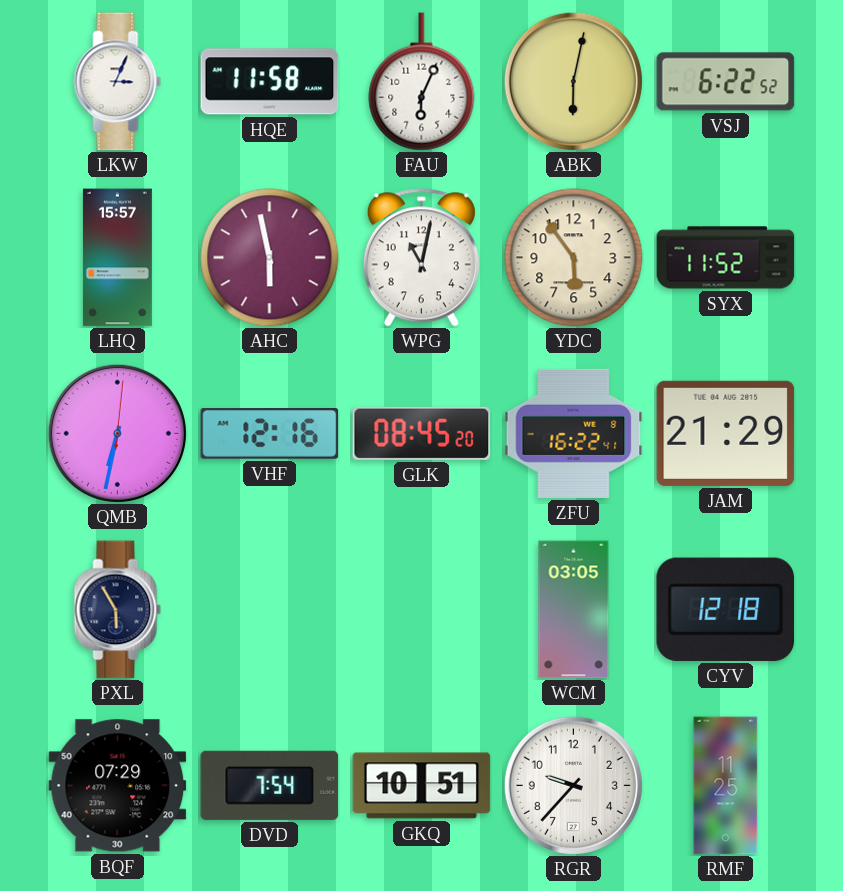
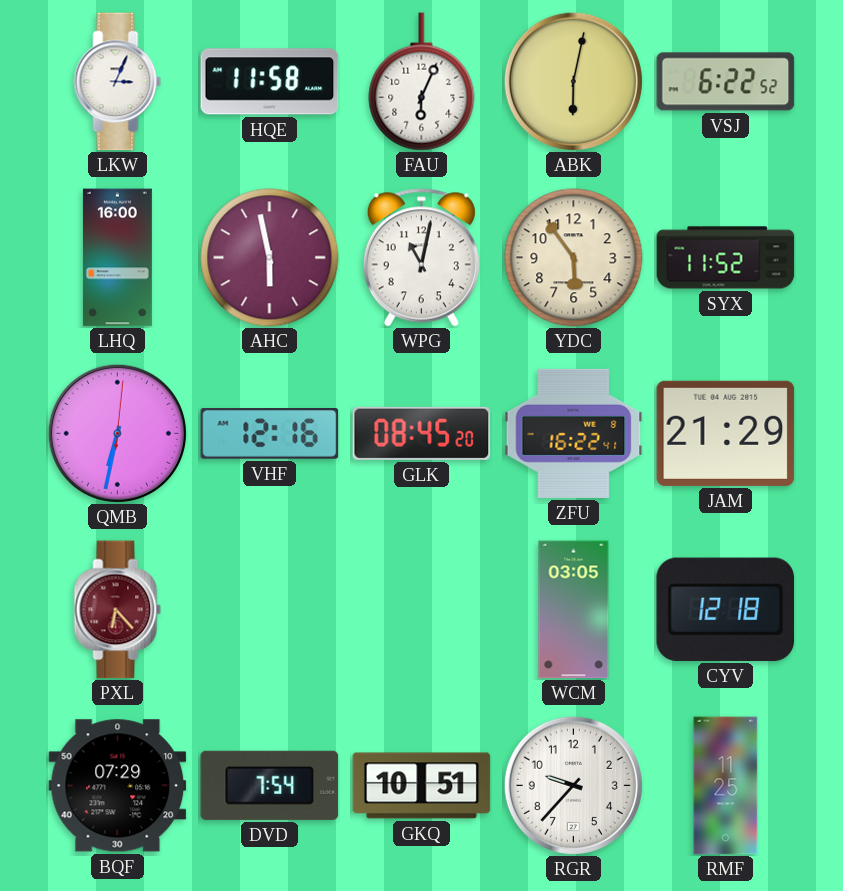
LHQ: 15:57 -> 16:00 (117, 258)
PXL: 5:55 -> 6:23 (118, 610)
PXL dial: navy -> burgundy (118, 610)
